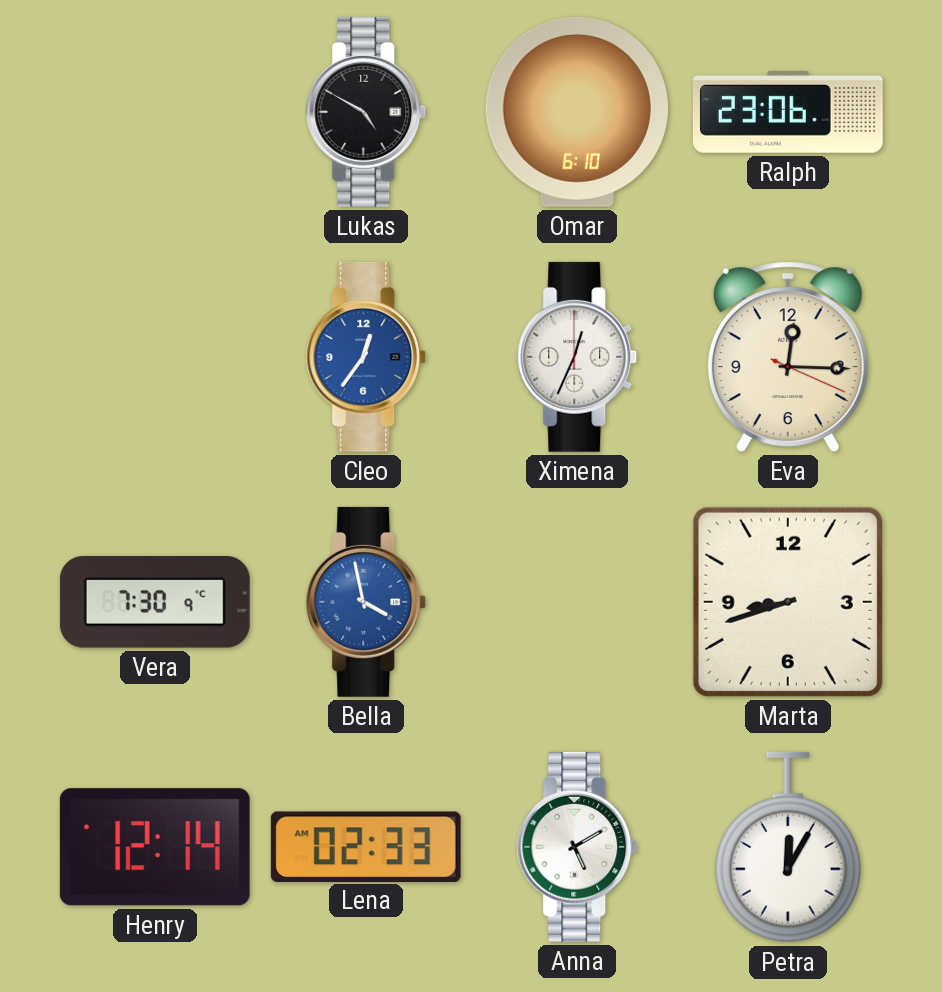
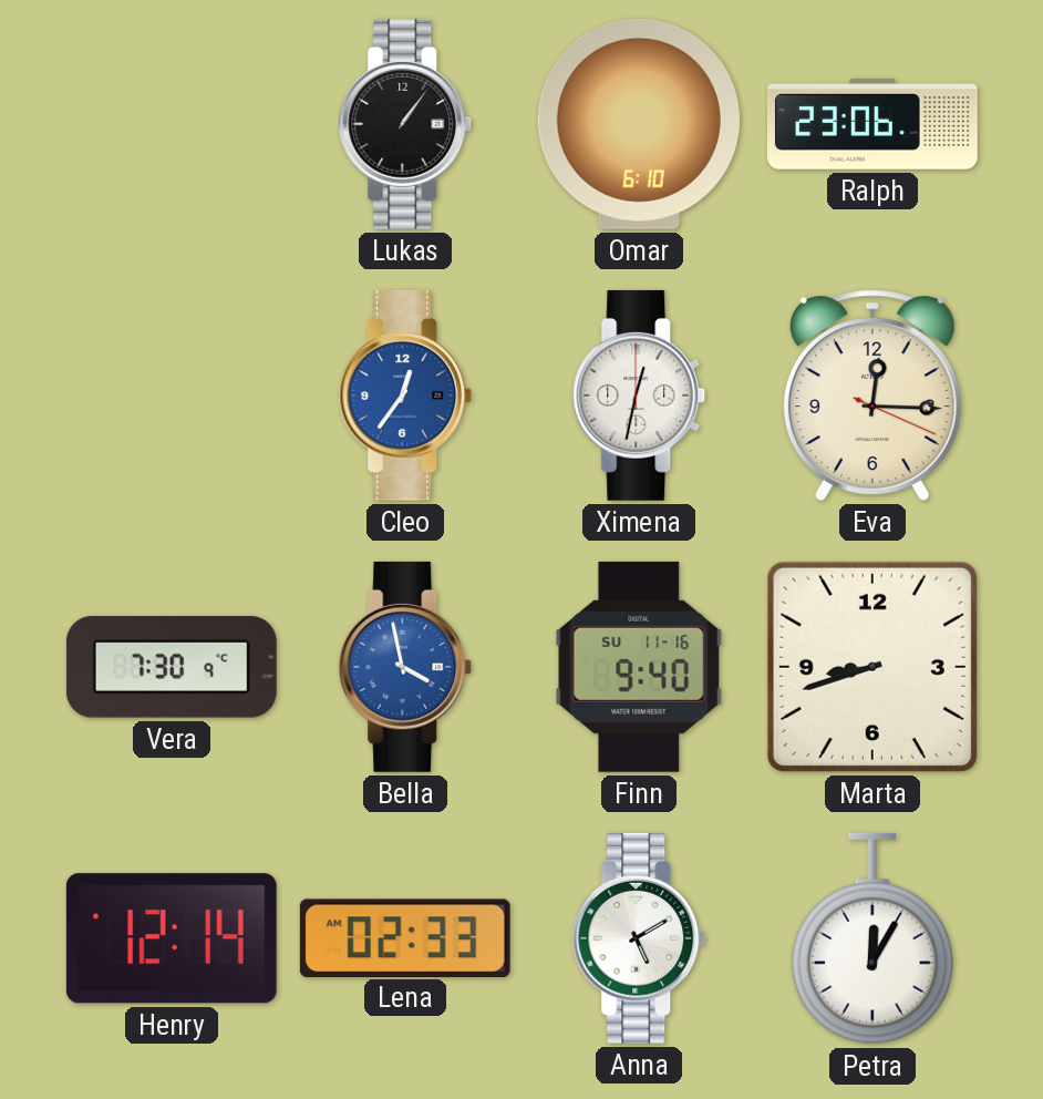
Lukas: 4:50 -> 1:06 (405, 124)
Ximena: 12:34 -> 12:32 (639, 396)
Finn: none -> 9:40 (639, 667)
